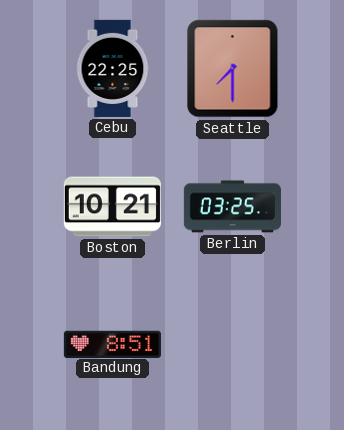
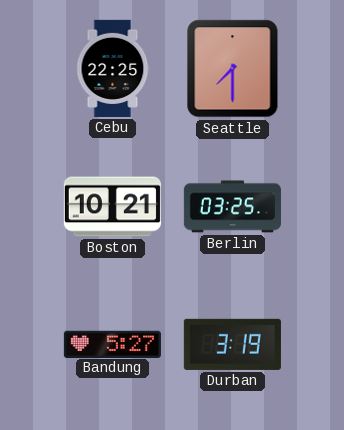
Bandung: 8:51 -> 5:27 (112, 344)
Durban: none -> 3:19 (232, 344)
